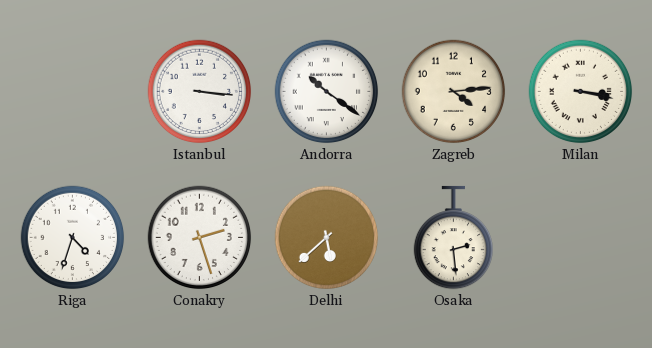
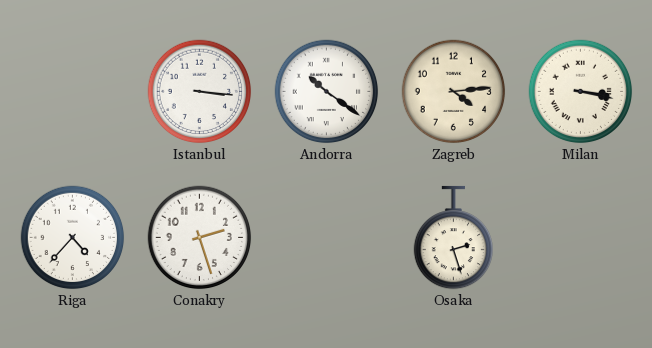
Riga: 4:33 -> 4:37 (73, 238)
Delhi: 5:38 -> none (327, 238)
Osaka: 2:29 -> 2:27 (453, 238)
